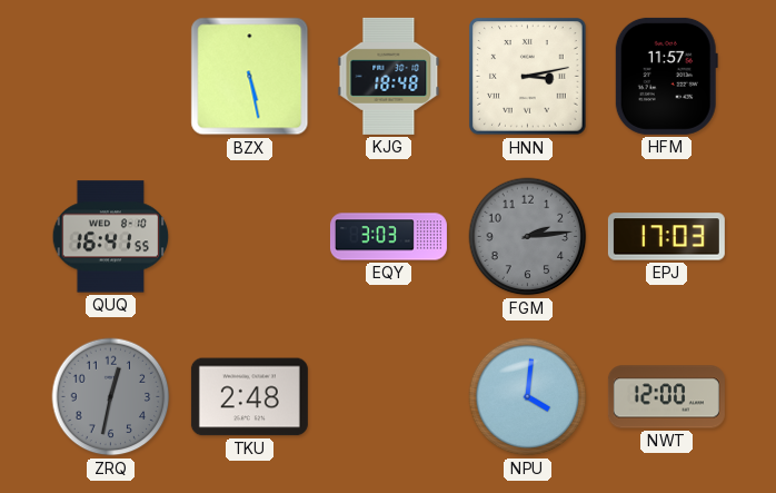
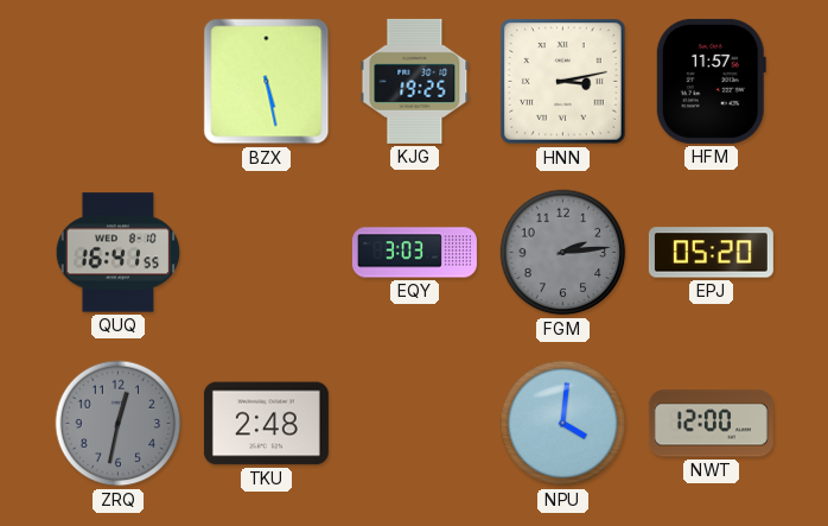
KJG: 18:48 -> 19:25 (415, 81)
EPJ: 17:03 -> 05:20 (711, 253)
